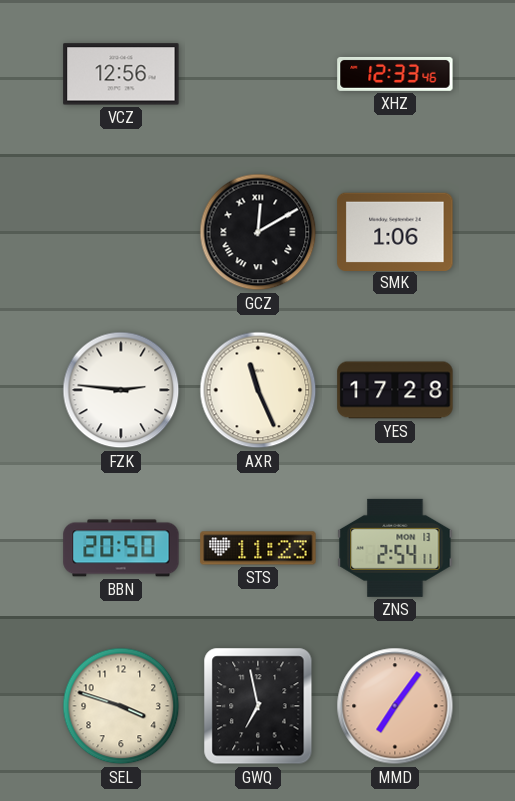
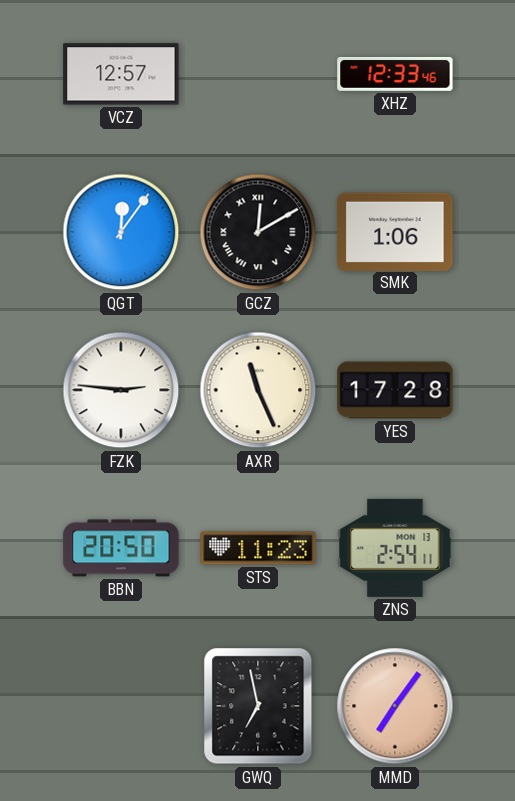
VCZ: 12:56 -> 12:57 (121, 74)
QGT: none -> 12:06 (121, 232)
SEL: 3:48 -> none (121, 706)
